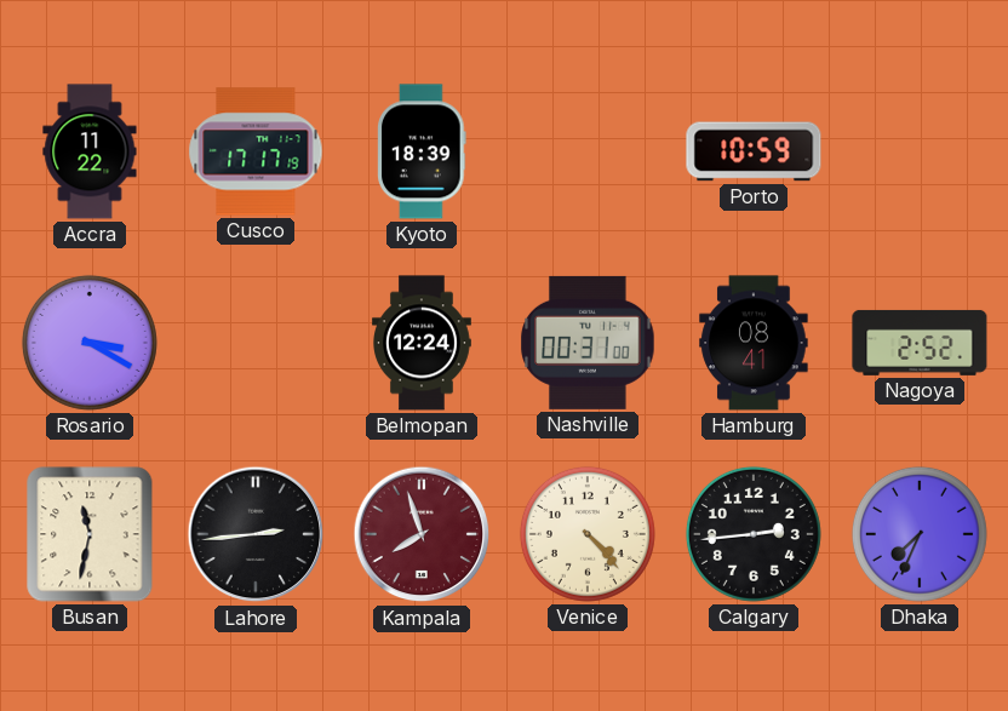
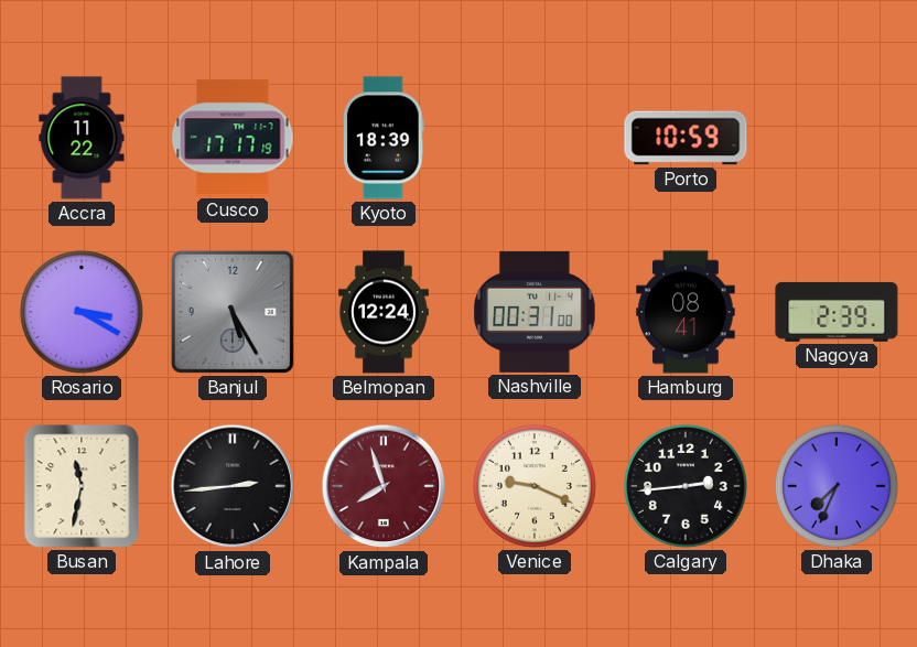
Banjul: none -> 5:25 (233, 312)
Nagoya: 2:52 -> 2:39 (837, 312)
Venice: 4:23 -> 9:19 (535, 486)
